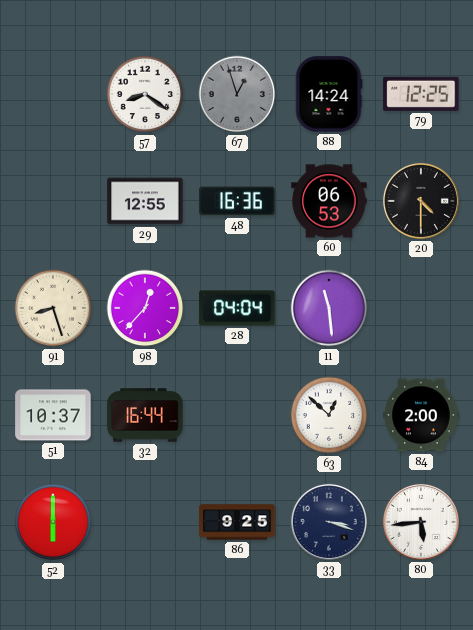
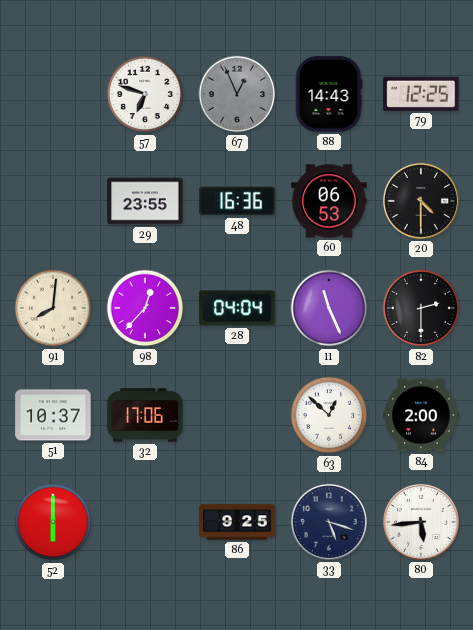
57: 8:21 -> 6:48 (145, 94)
67: 12:57 -> 12:56 (237, 94)
88: 14:24 -> 14:43 (329, 94)
29: 12:55 -> 23:55 (145, 201)
91: 8:27 -> 8:01 (53, 308)
11: 11:29 -> 11:26 (329, 308)
82: none -> 2:30 (421, 308)
32: 16:44 -> 17:06 (145, 415)
33: 3:18 -> 5:18 (329, 522)
